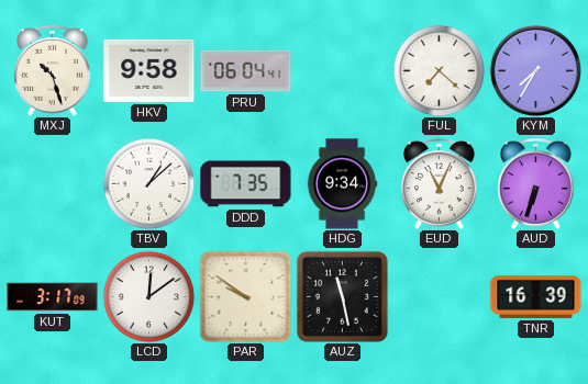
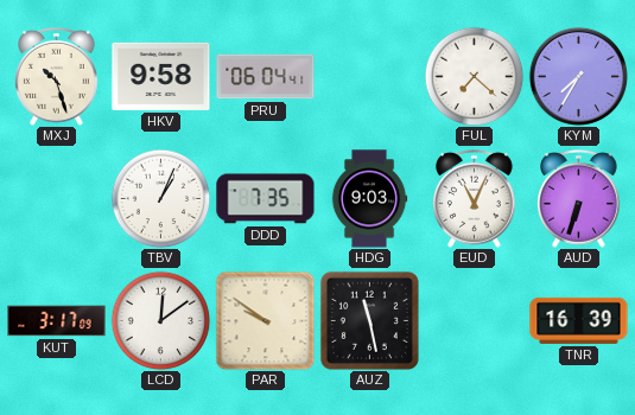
TBV: 1:08 -> 1:04 (160, 198)
HDG: 9:34 -> 9:03 (369, 199)
